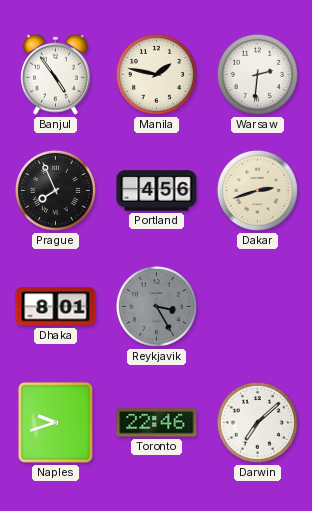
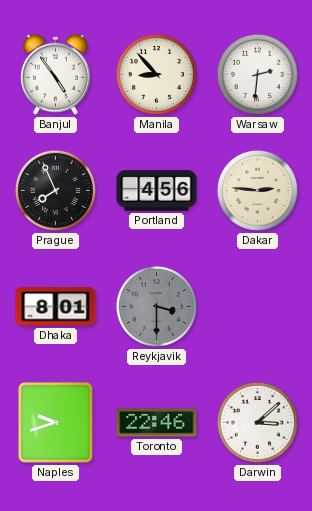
Manila: 1:47 -> 8:53 (156, 74)
Dakar: 2:42 -> 2:46 (257, 190)
Reykjavik: 3:25 -> 3:30 (156, 306)
Darwin: 7:08 -> 3:08 (257, 422)
